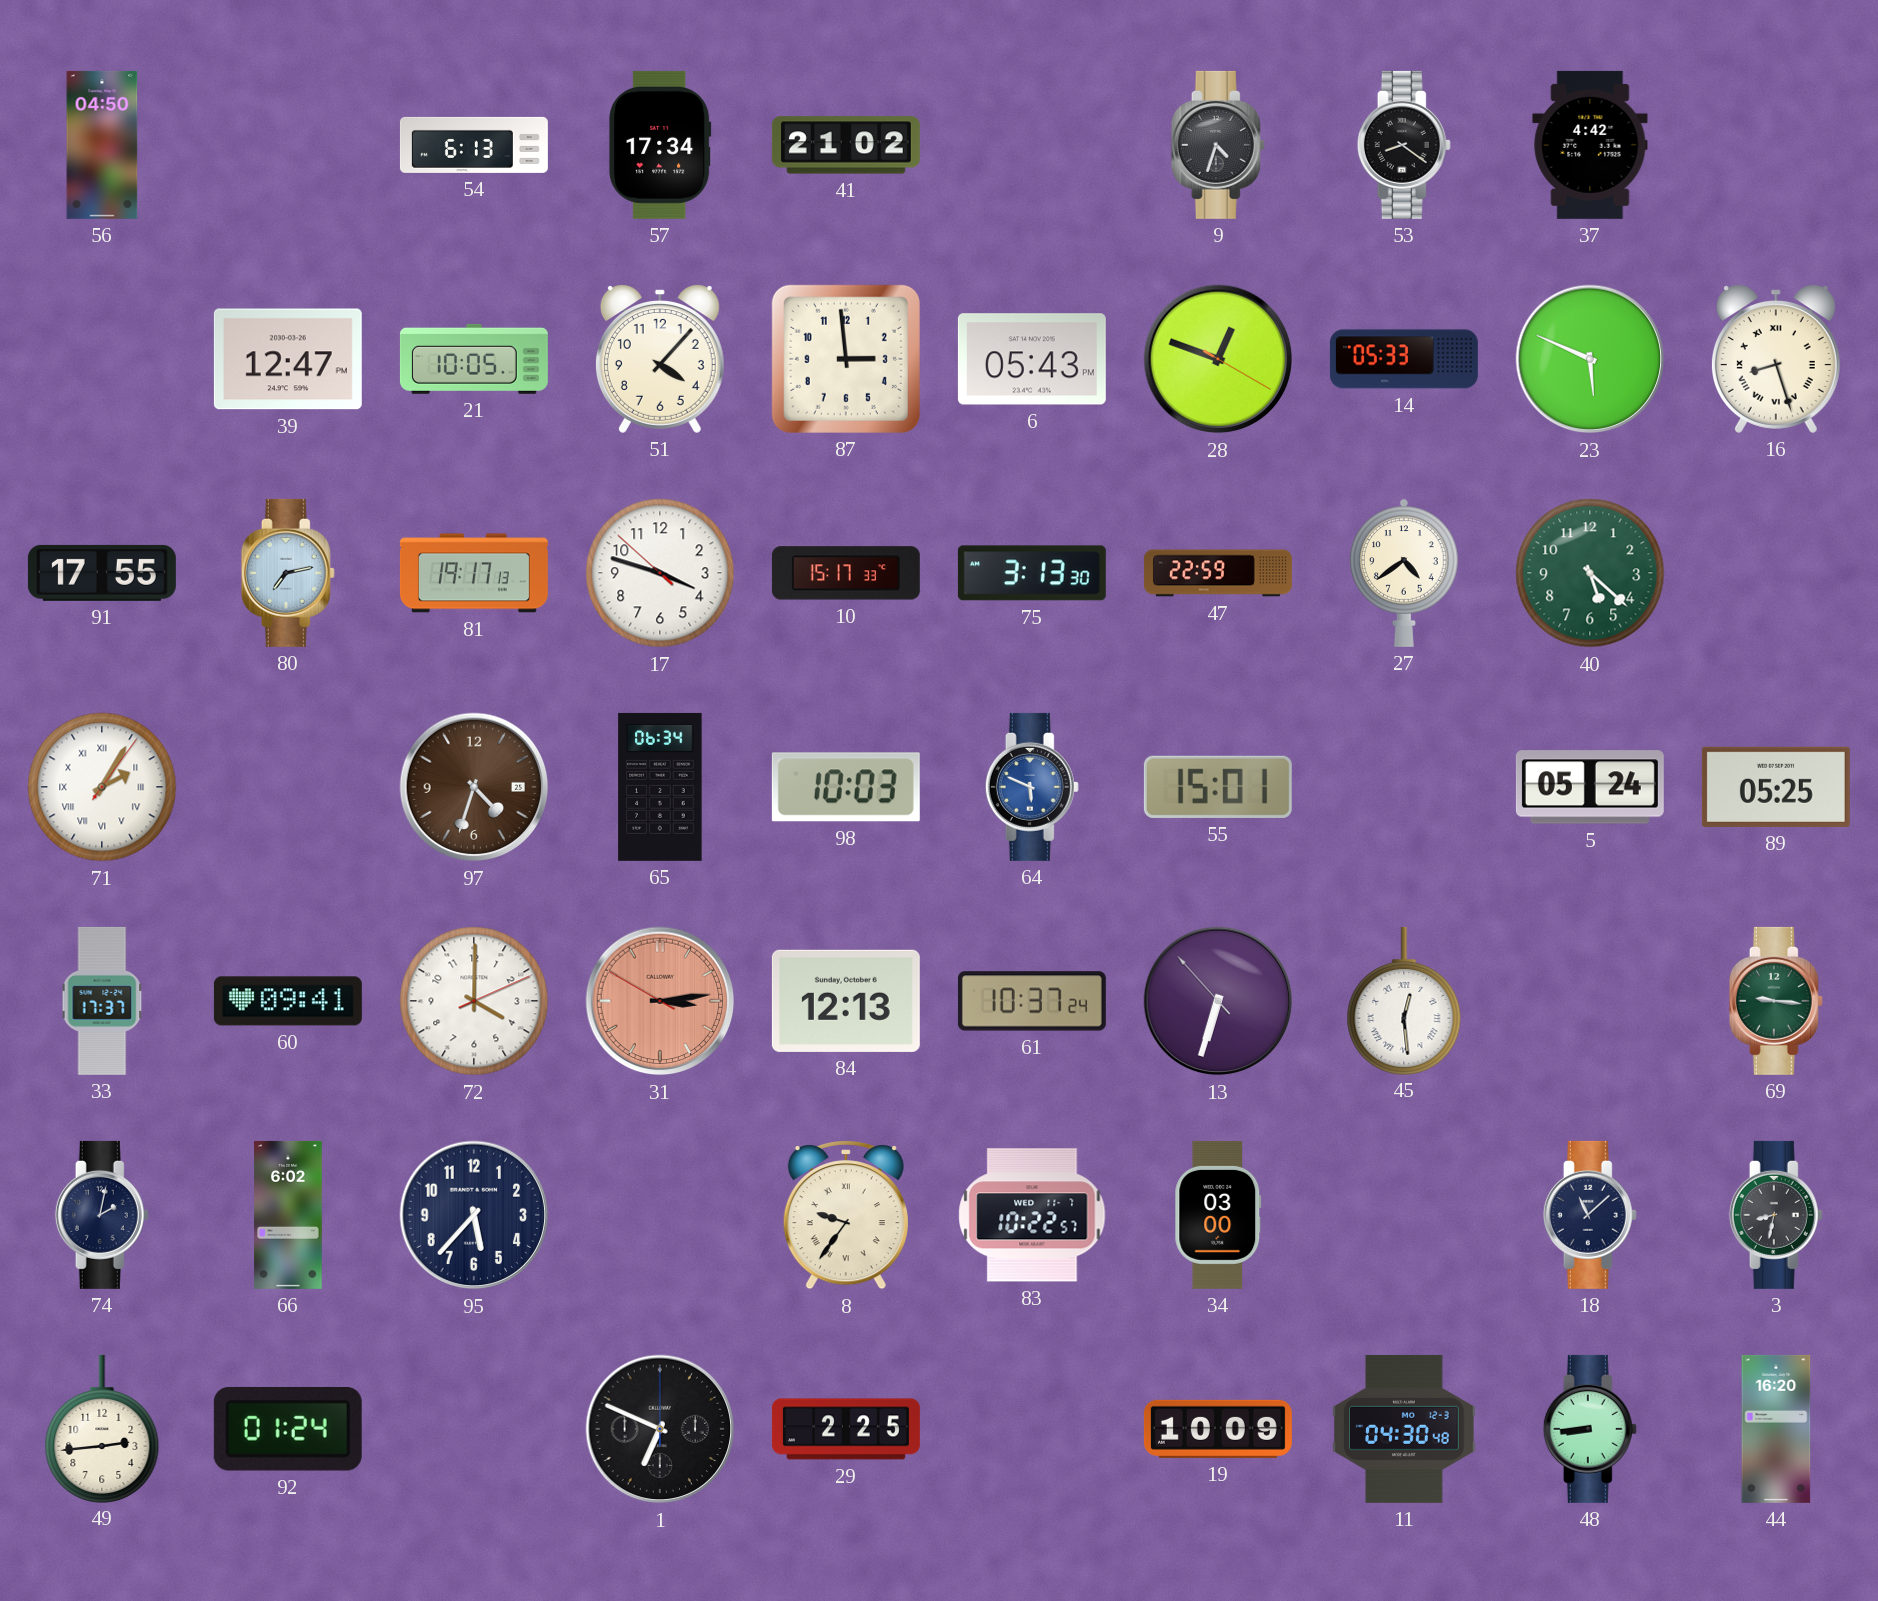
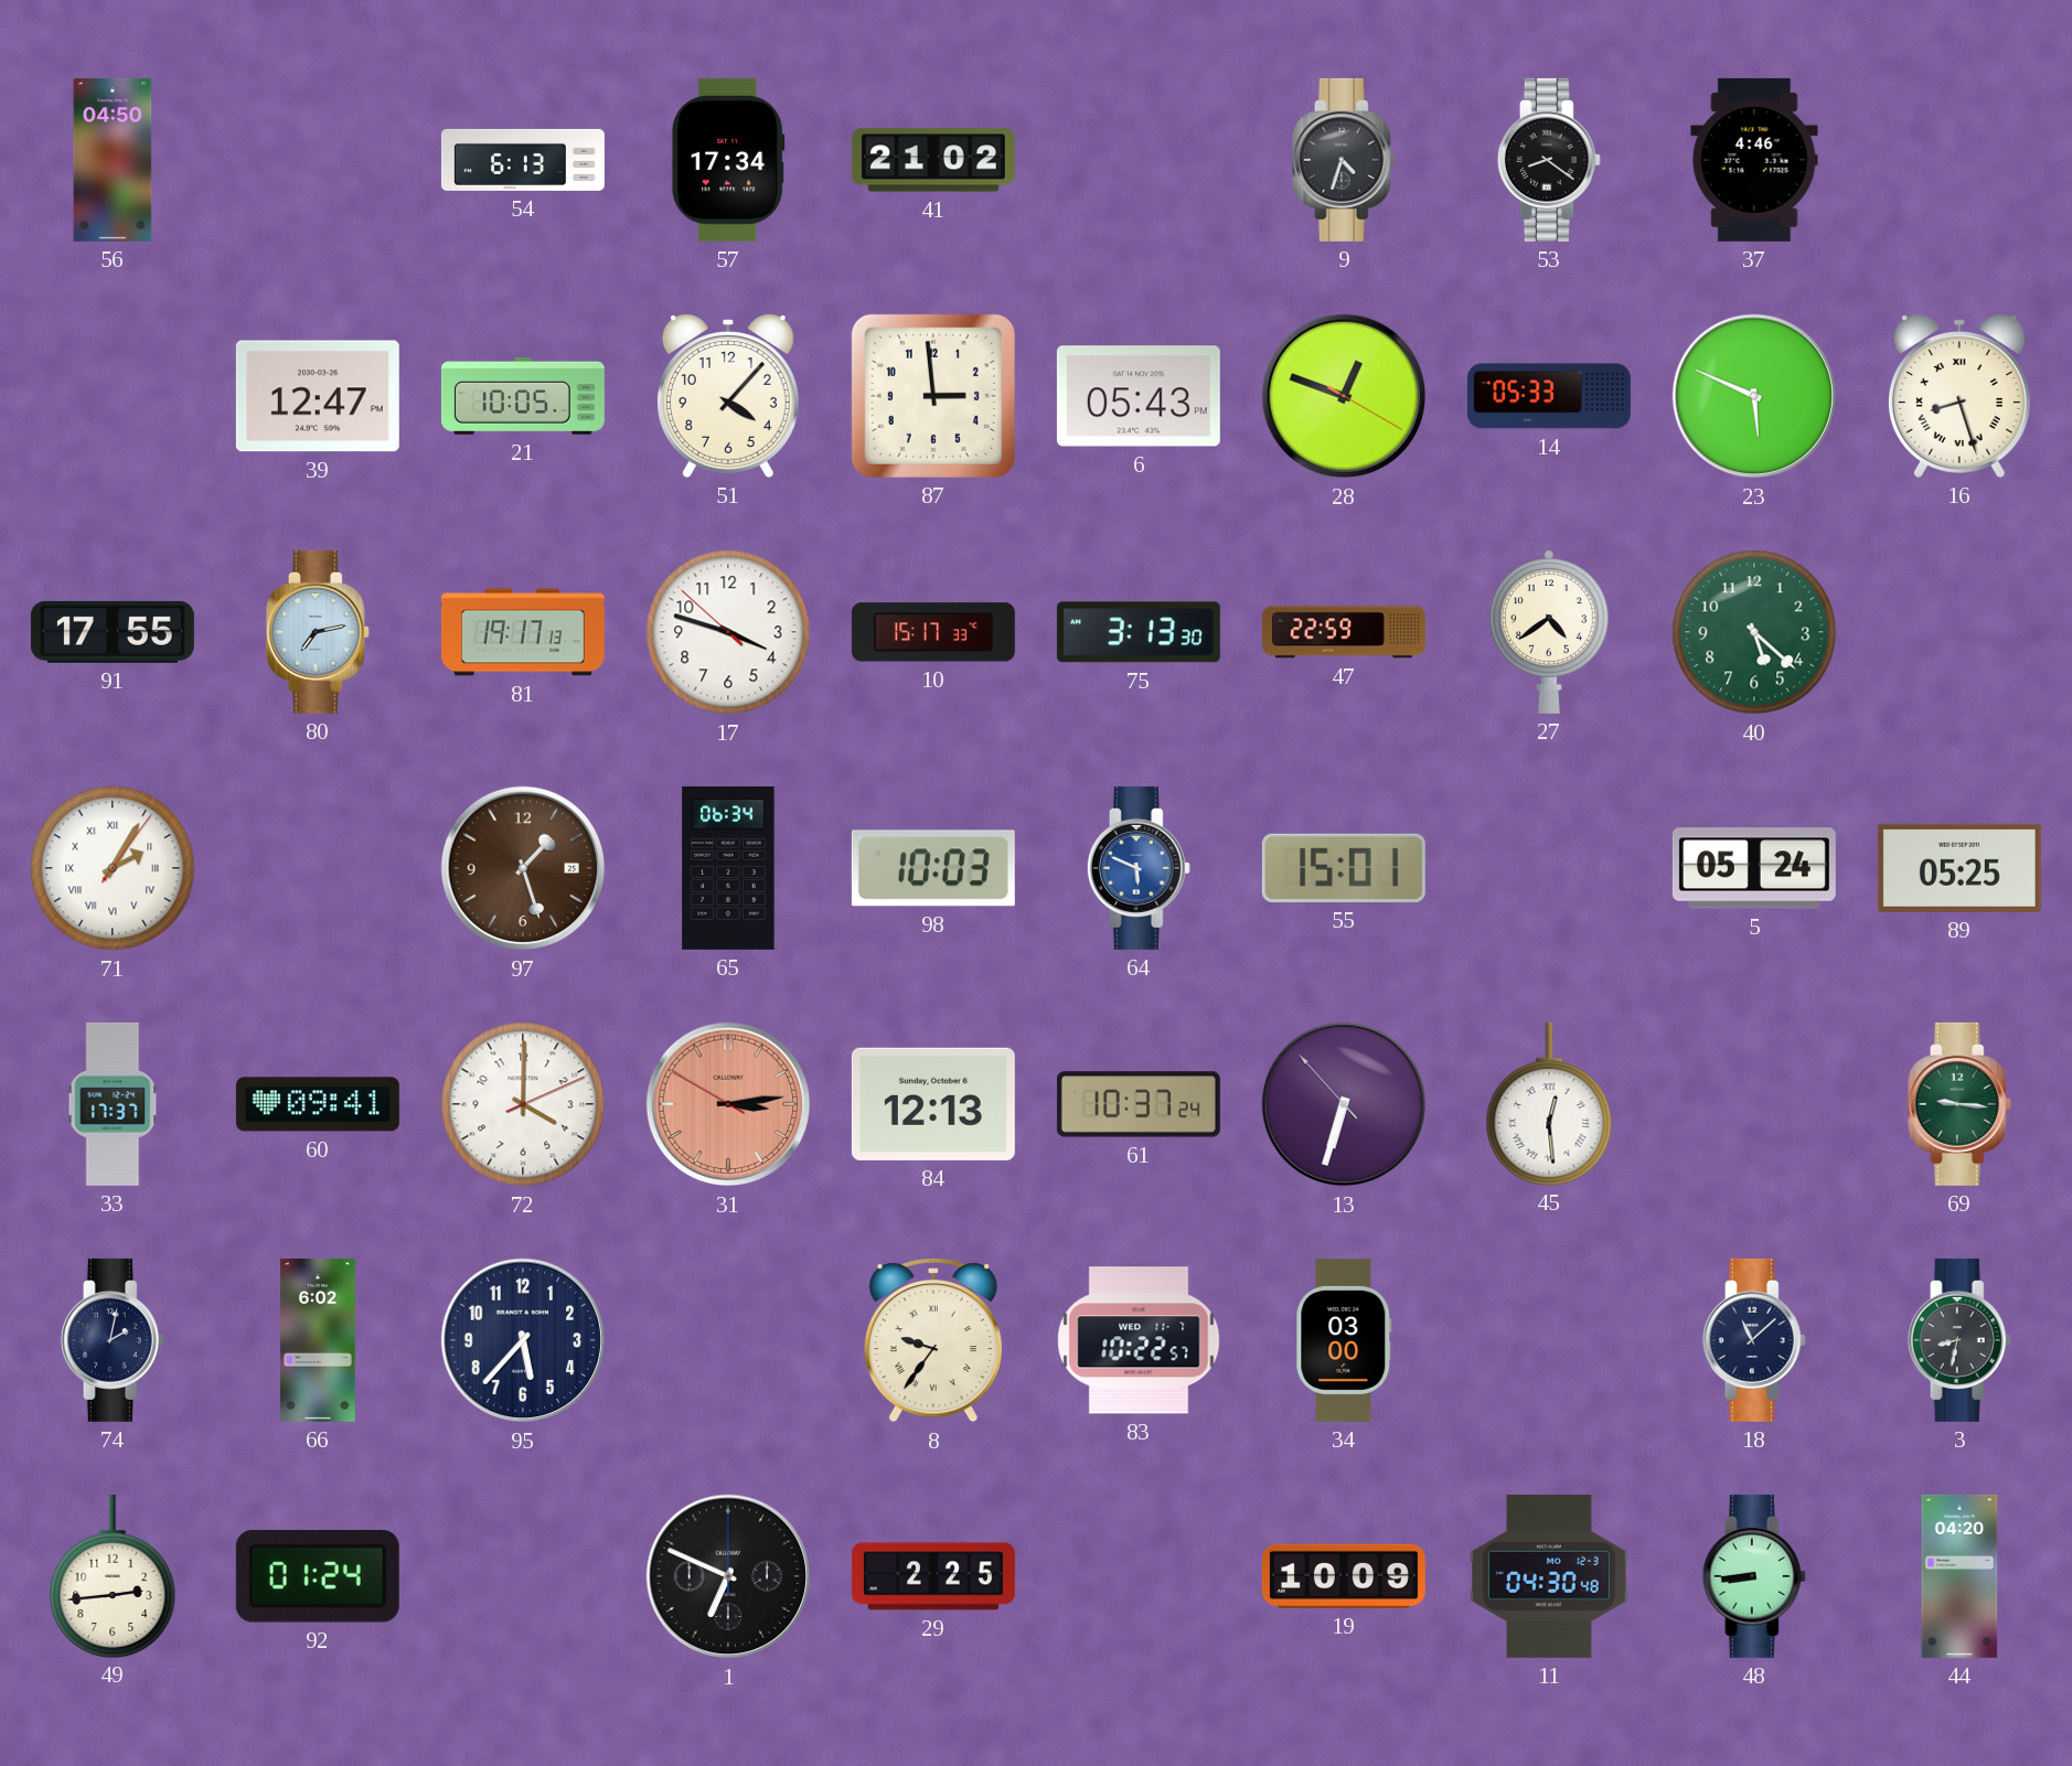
37: 4:42 -> 4:46 (1754, 160)
97: 4:33 -> 1:27 (523, 868)
44: 16:20 -> 04:20 (1959, 1576)
